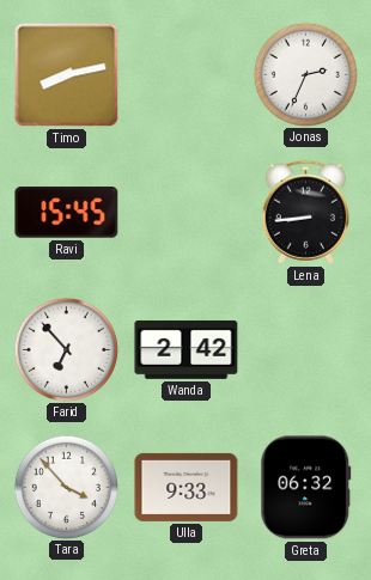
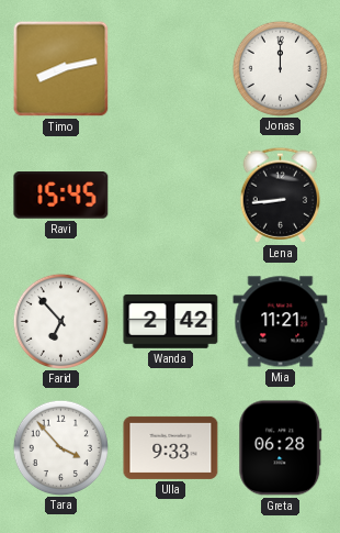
Jonas: 2:34 -> 12:00 (280, 68)
Mia: none -> 11:21 (281, 322)
Greta: 06:32 -> 06:28 (281, 448)
